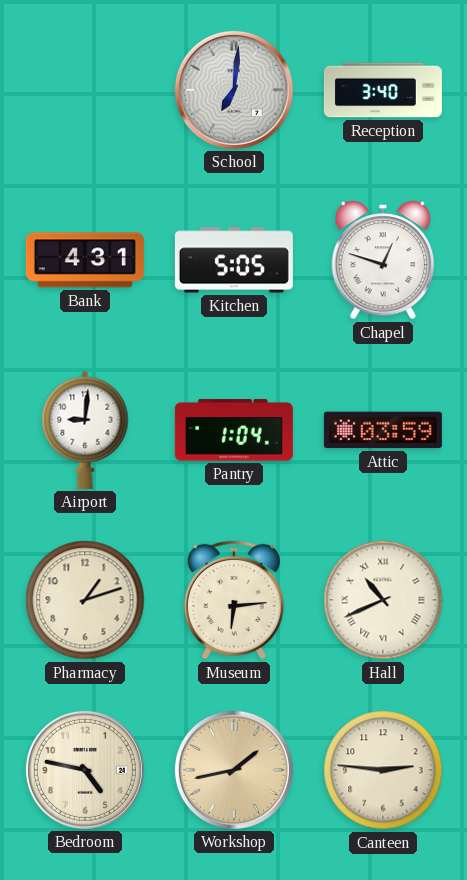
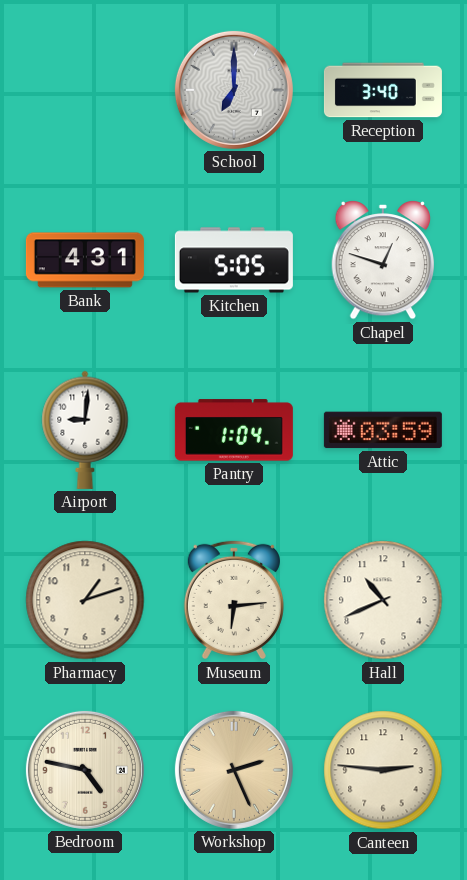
School: 7:01 -> 7:00 (234, 90)
Hall numerals: Roman -> Arabic (383, 600)
Workshop: 1:43 -> 2:26 (234, 770)
